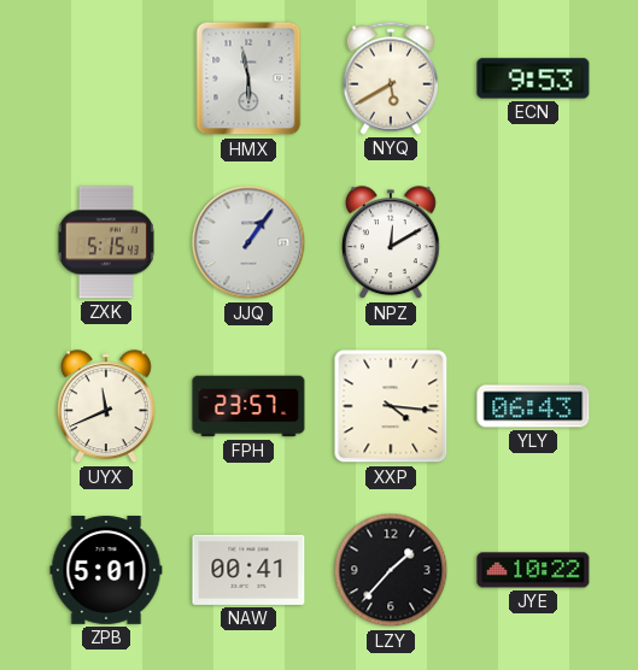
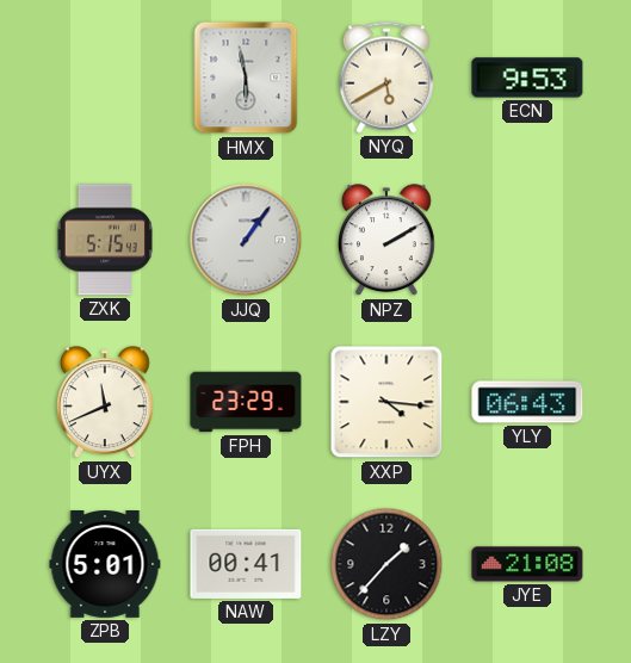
NPZ: 12:10 -> 2:10 (386, 241)
FPH: 23:57 -> 23:29 (246, 402)
JYE: 10:22 -> 21:08 (527, 564)
